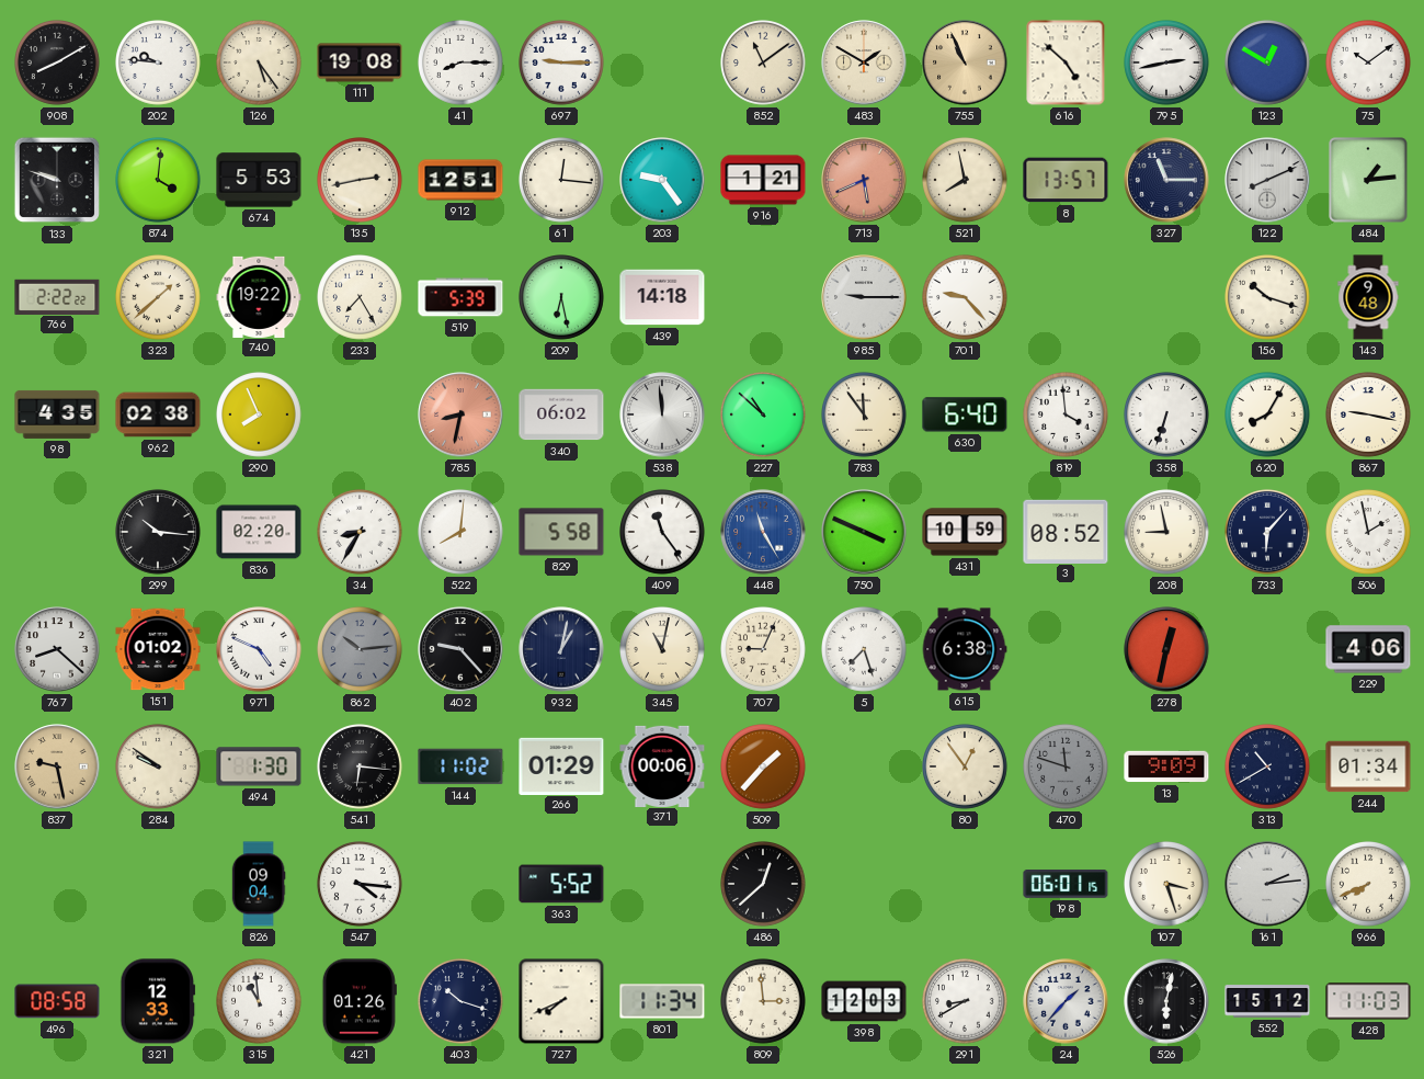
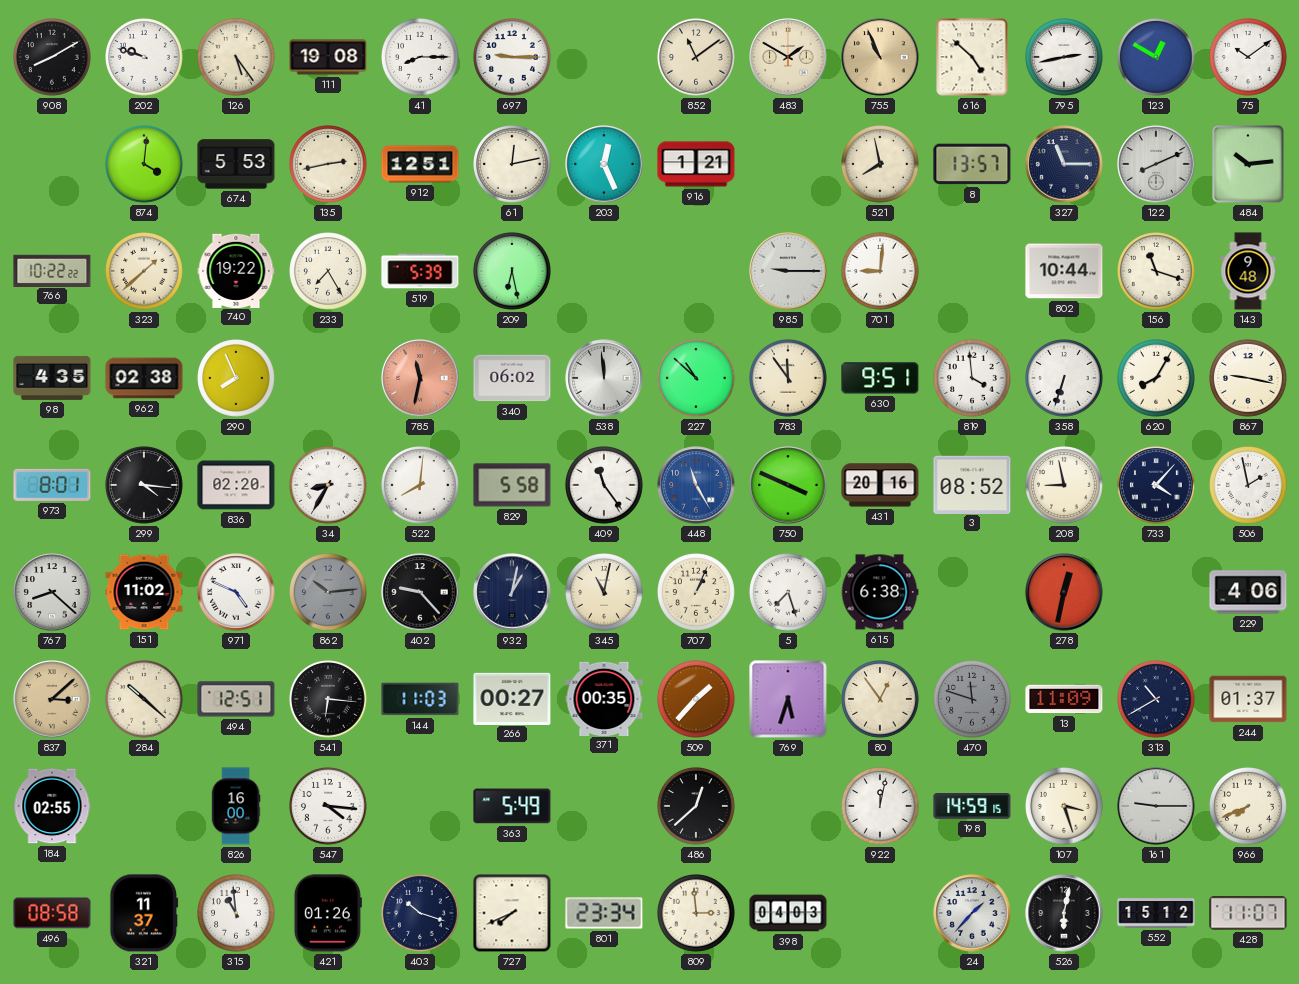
202: 9:46 -> 9:48 (145, 58)
133: 9:48 -> none (57, 180)
61: 12:16 -> 12:13 (513, 165)
203: 9:24 -> 12:26 (604, 164)
713: 5:41 -> none (864, 180)
484: 1:14 -> 10:14 (1248, 164)
766: 2:22 -> 10:22 (52, 270)
439: 14:18 -> none (662, 297)
701: 9:23 -> 9:01 (881, 272)
802: none -> 10:44 (1064, 271)
156: 10:18 -> 11:18 (1157, 272)
785: 8:32 -> 11:32 (420, 378)
630: 6:40 -> 9:51 (880, 378)
973: none -> 8:01 (52, 485)
299: 10:16 -> 4:16 (145, 486)
431: 10:59 -> 20:16 (880, 485)
733: 6:07 -> 4:07 (1157, 486)
151: 01:02 -> 11:02 (144, 592)
707: 9:04 -> 1:04 (697, 593)
837: 9:28 -> 3:08 (52, 699)
284: 9:51 -> 10:22 (145, 700)
494: 1:30 -> 12:51 (236, 699)
144: 11:02 -> 11:03 (420, 699)
266: 01:29 -> 00:27 (512, 698)
371: 00:06 -> 00:35 (604, 698)
769: none -> 5:33 (788, 699)
13: 9:09 -> 11:09 (1064, 699)
244: 01:34 -> 01:37 (1248, 699)
184: none -> 02:55 (52, 806)
826: 09:04 -> 16:00 (236, 806)
363: 5:52 -> 5:49 (512, 806)
922: none -> 12:02 (881, 807)
198: 06:01 -> 14:59 (972, 807)
161: 2:14 -> 9:15 (1156, 806)
321: 12:33 -> 11:37 (144, 913)
801: 11:34 -> 23:34 (604, 913)
398: 12:03 -> 04:03 (788, 913)
291: 8:40 -> none (966, 1002)
428: 11:03 -> 11:07 (1248, 913)
